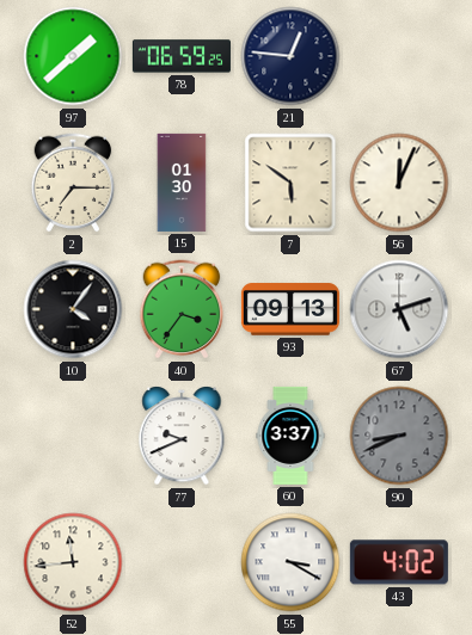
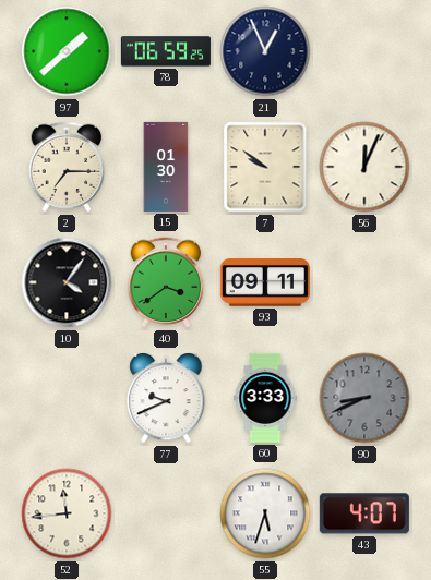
21: 12:46 -> 12:56 (265, 51)
7: 5:51 -> 9:51 (265, 167)
40: 3:36 -> 3:39 (166, 282)
93: 09:13 -> 09:11 (265, 282)
67: 5:12 -> none (399, 309)
60: 3:37 -> 3:33 (265, 398)
55: 3:20 -> 5:33 (265, 513)
43: 4:02 -> 4:07 (364, 513)
